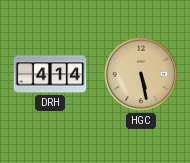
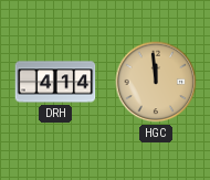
HGC: 5:28 -> 11:59 (156, 82)
